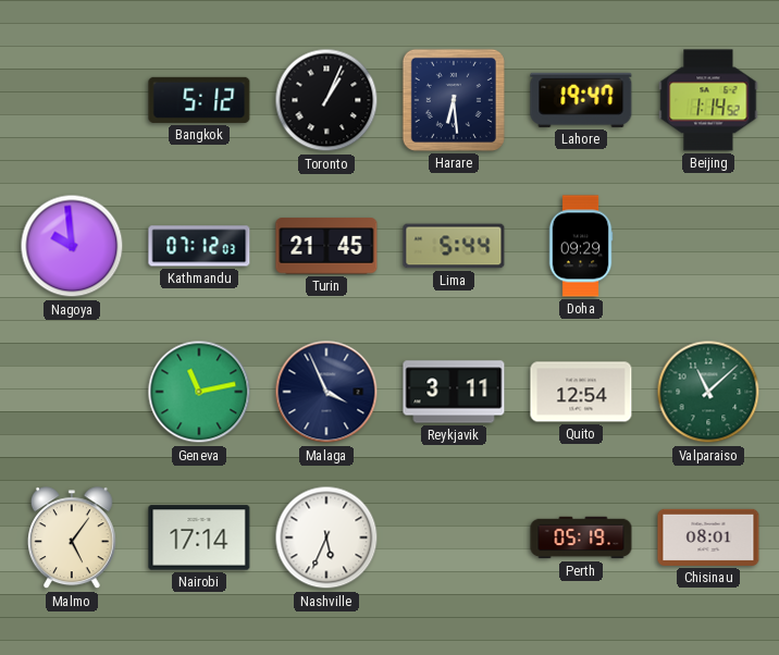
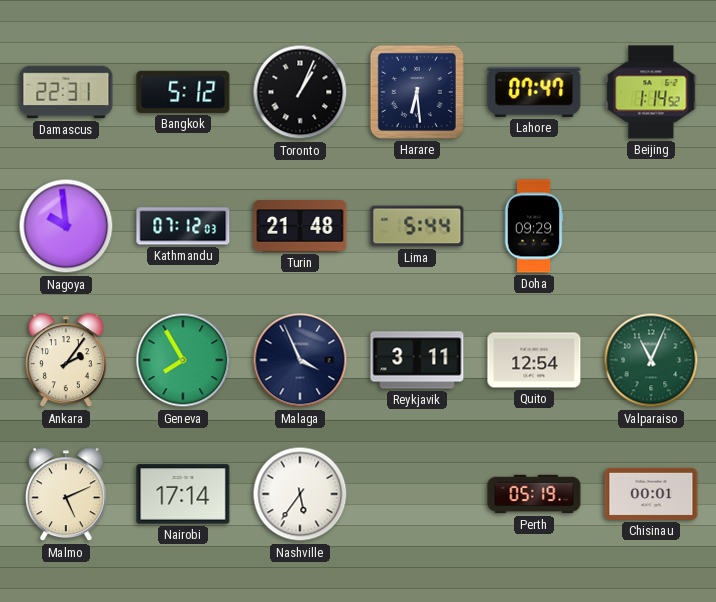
Damascus: none -> 22:31 (66, 92)
Lahore: 19:47 -> 07:47 (534, 92)
Turin: 21:45 -> 21:48 (300, 226)
Ankara: none -> 2:06 (66, 361)
Geneva: 11:13 -> 7:55 (183, 360)
Valparaiso: 11:08 -> 11:04 (651, 360)
Malmo: 5:06 -> 5:11 (66, 495)
Nashville: 5:34 -> 5:36 (300, 494)
Chisinau: 08:01 -> 00:01 (651, 494)
